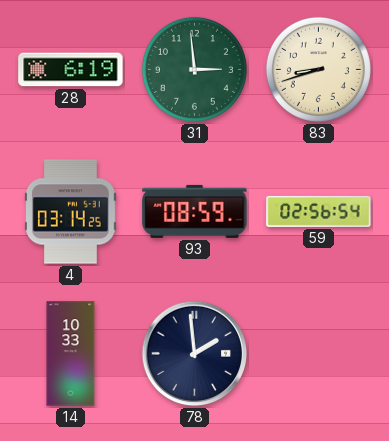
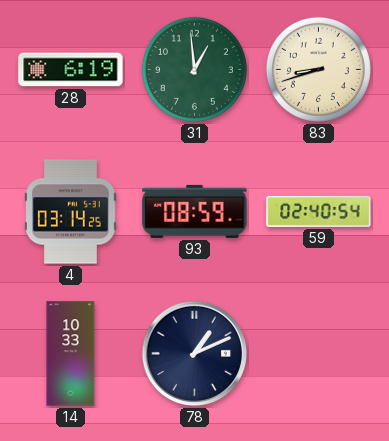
31: 2:59 -> 12:59 (194, 69)
59: 02:56 -> 02:40 (319, 211)
78: 1:59 -> 1:11 (195, 354)
